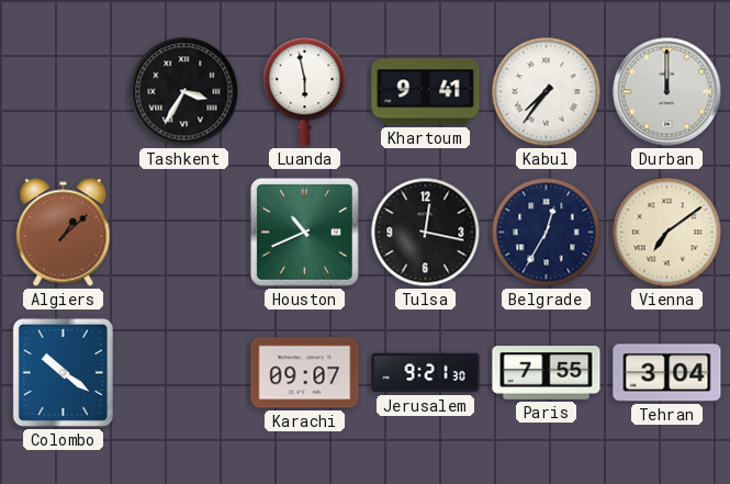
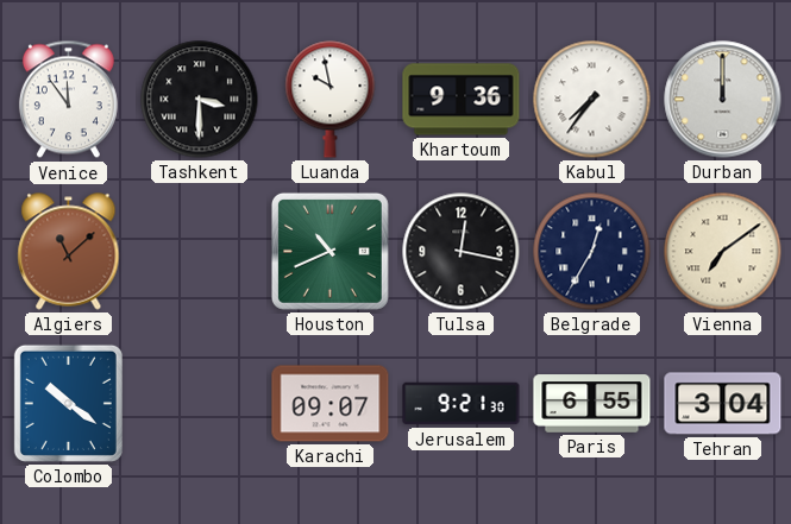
Venice: none -> 11:54 (68, 100)
Tashkent: 3:35 -> 3:30 (200, 100)
Luanda: 5:58 -> 9:58 (331, 100)
Khartoum: 9:41 -> 9:36 (462, 100)
Algiers: 1:08 -> 11:08 (69, 252)
Paris: 7:55 -> 6:55 (592, 404)
